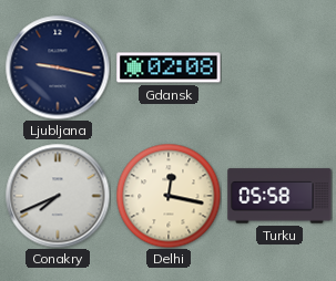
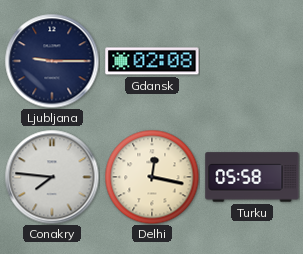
Ljubljana: 9:17 -> 9:15 (52, 61)
Conakry: 7:41 -> 7:46 (52, 177)
